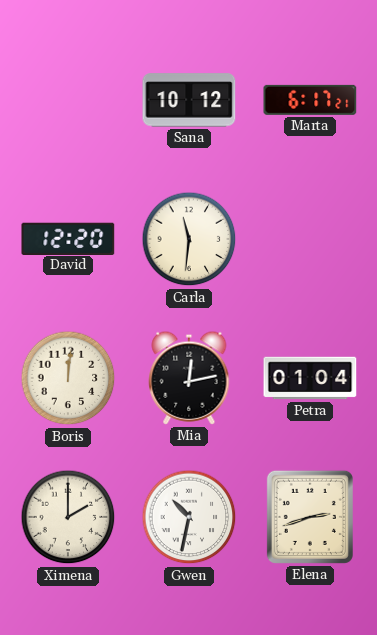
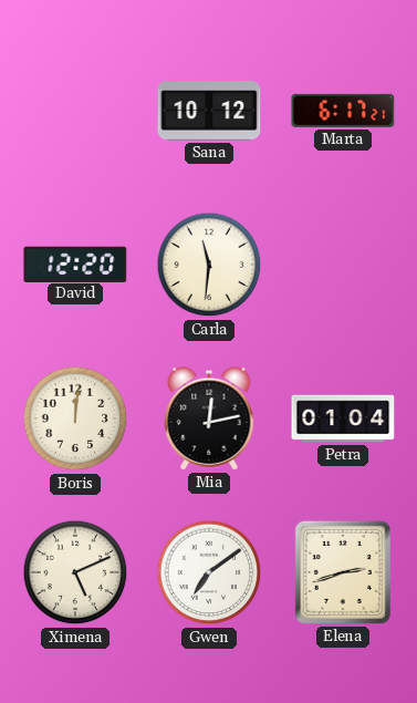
Ximena: 2:00 -> 5:11 (75, 572)
Gwen: 10:32 -> 7:09 (209, 572)
